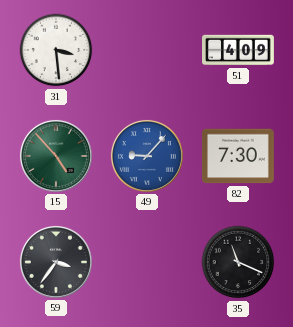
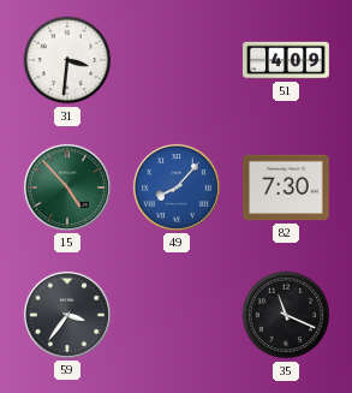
31: 3:29 -> 3:31 (67, 60)
49: 9:07 -> 8:07 (177, 187)
